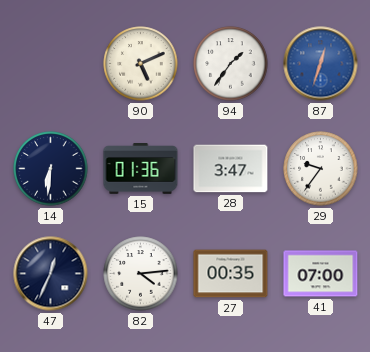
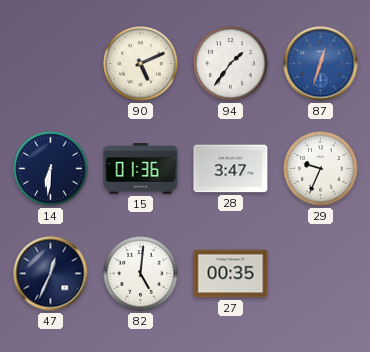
29: 9:36 -> 9:34 (321, 169)
82: 4:14 -> 5:01 (141, 274)
41: 07:00 -> none (321, 274)
